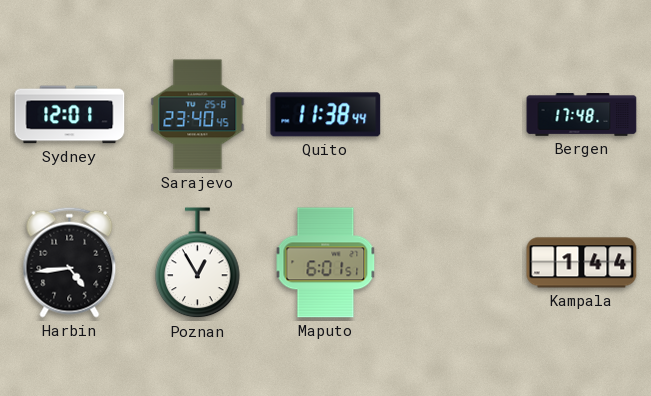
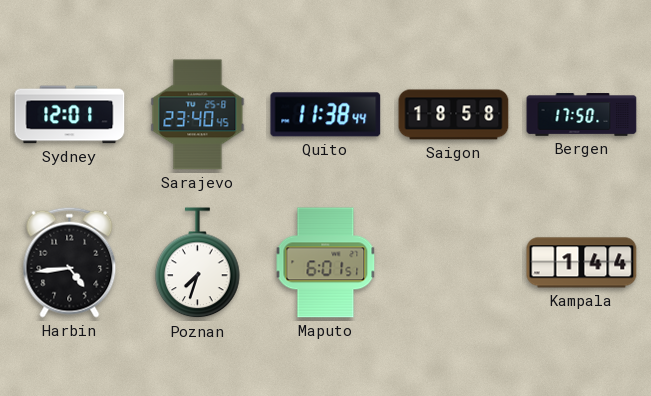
Saigon: none -> 18:58 (454, 115)
Bergen: 17:48 -> 17:50 (582, 115)
Poznan: 12:55 -> 7:33 (198, 263)
